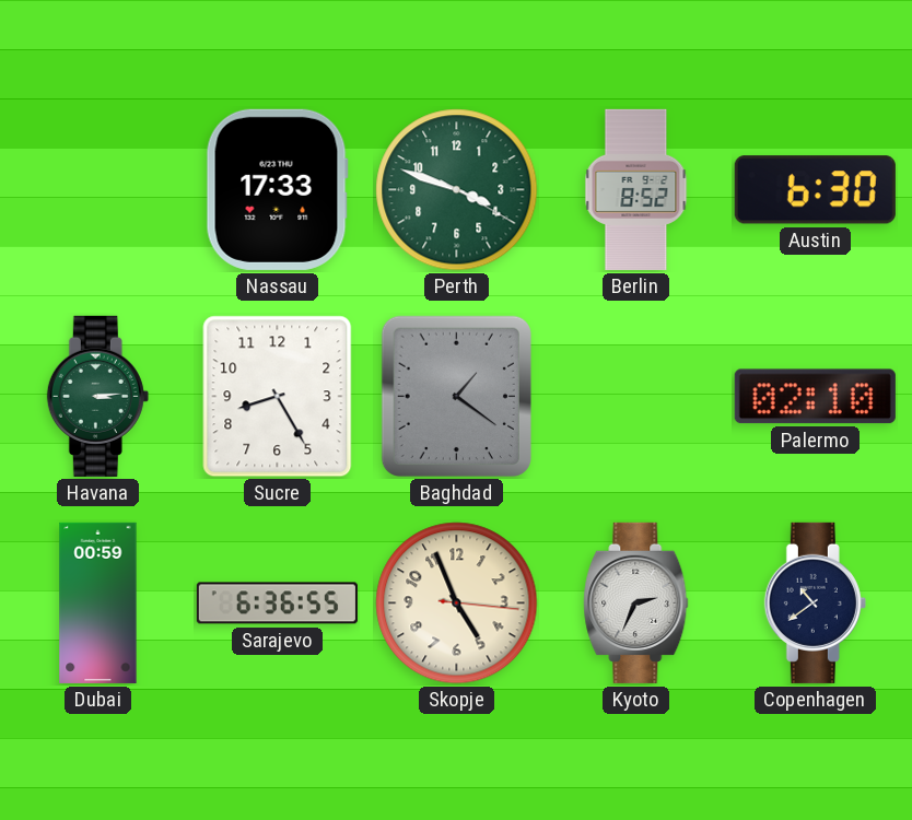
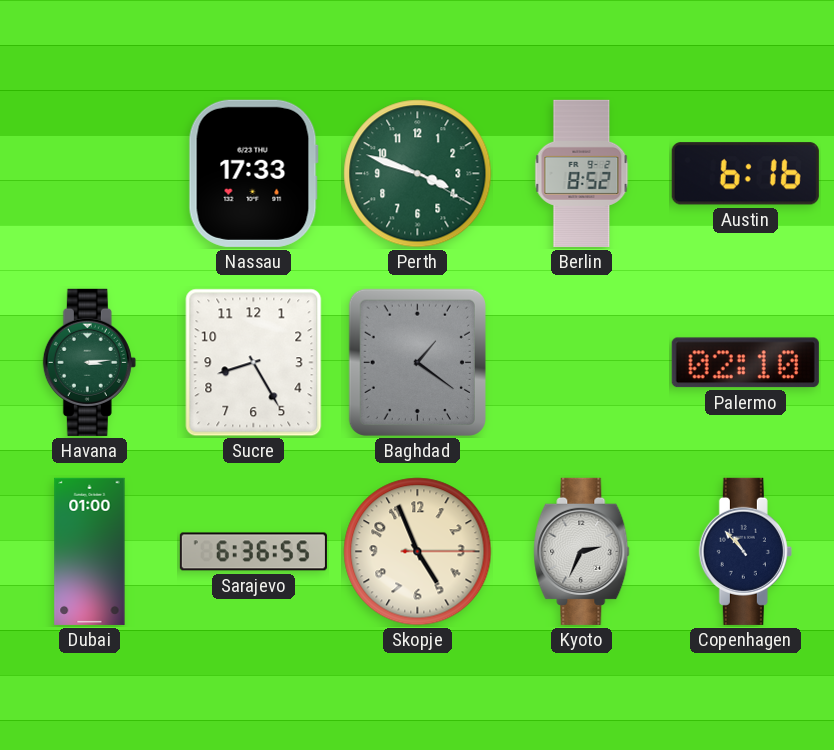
Austin: 6:30 -> 6:16 (745, 174)
Dubai: 00:59 -> 01:00 (90, 551)
Skopje: 4:56:16 -> 4:56:15 (418, 552)
Copenhagen: 10:39 -> 10:53 (745, 551)
